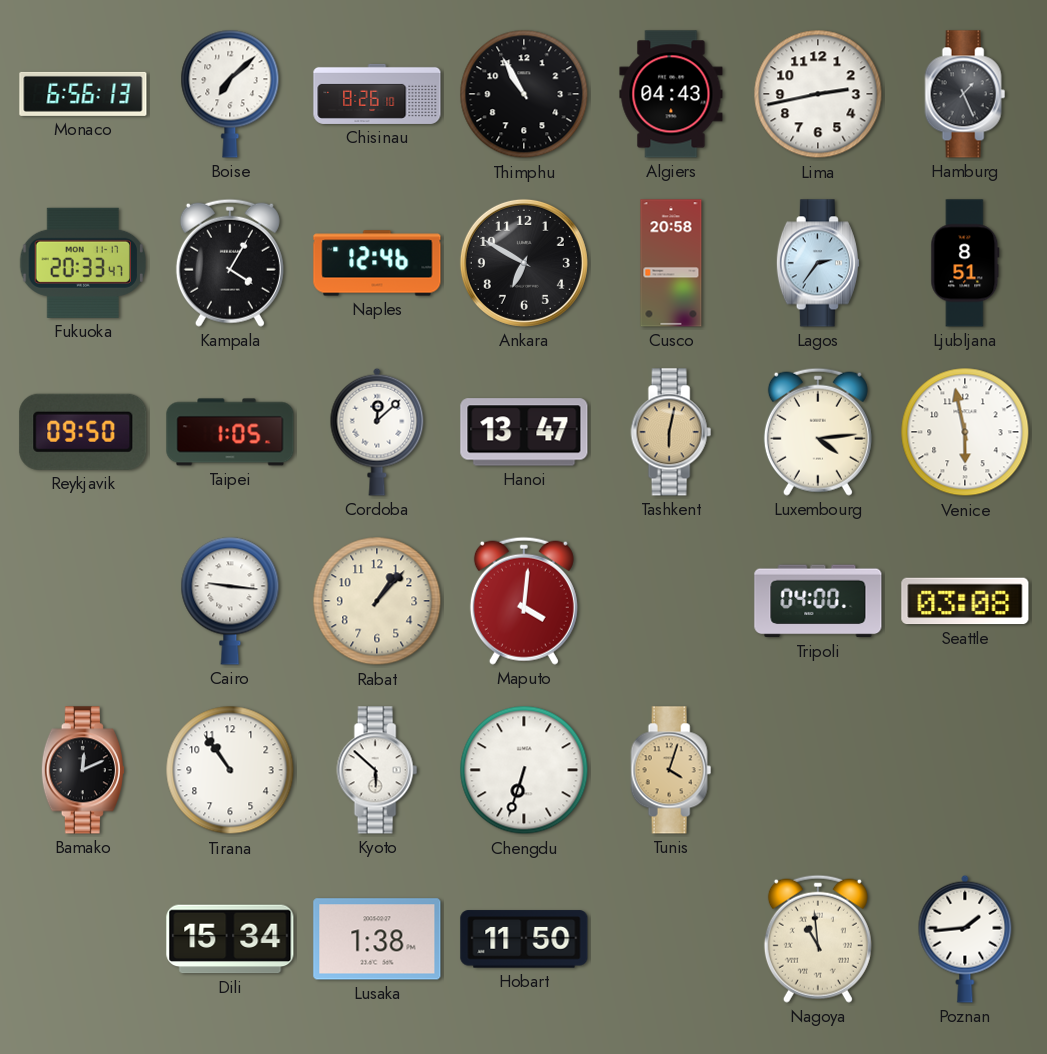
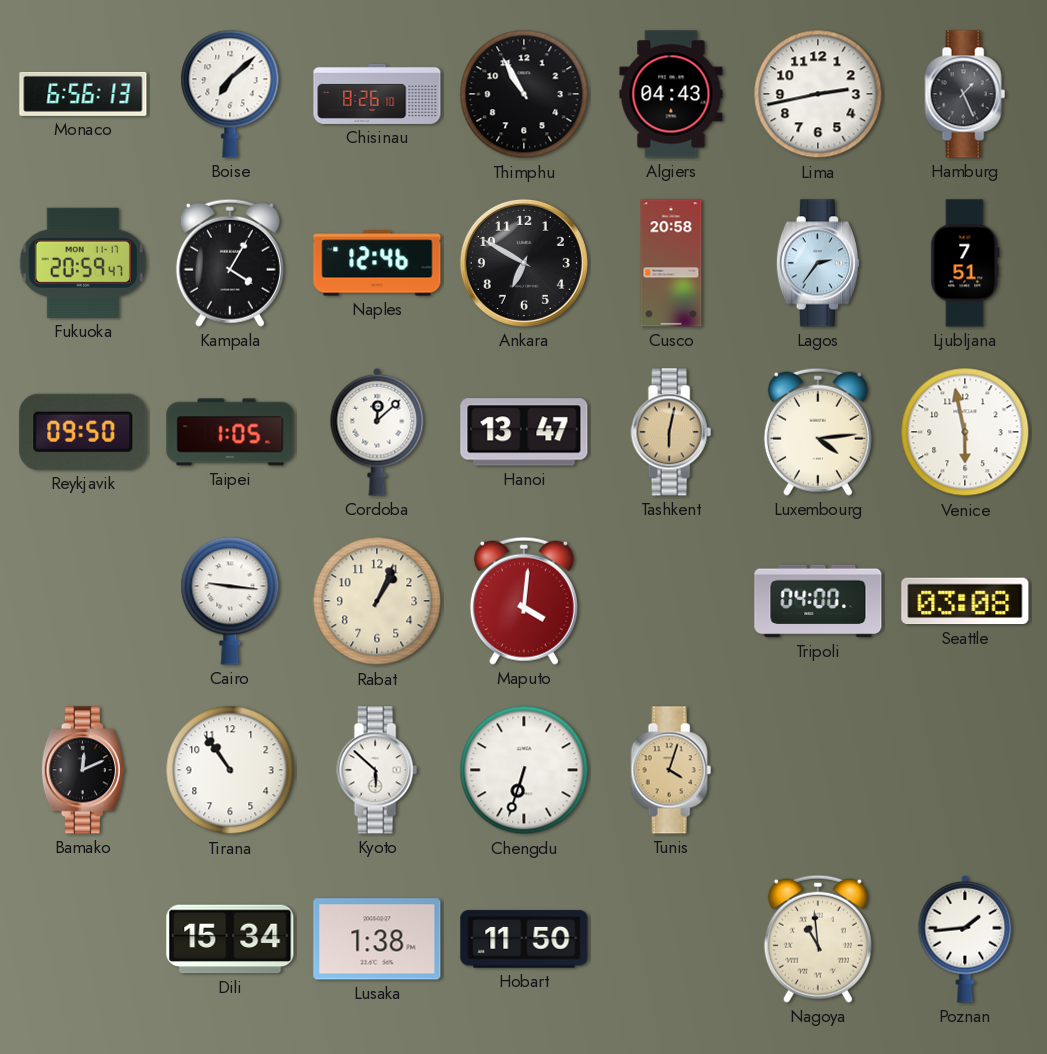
Fukuoka: 20:33 -> 20:59 (82, 263)
Ljubljana: 8:51 -> 7:51 (965, 263)
Rabat: 1:07 -> 1:04 (377, 601)
